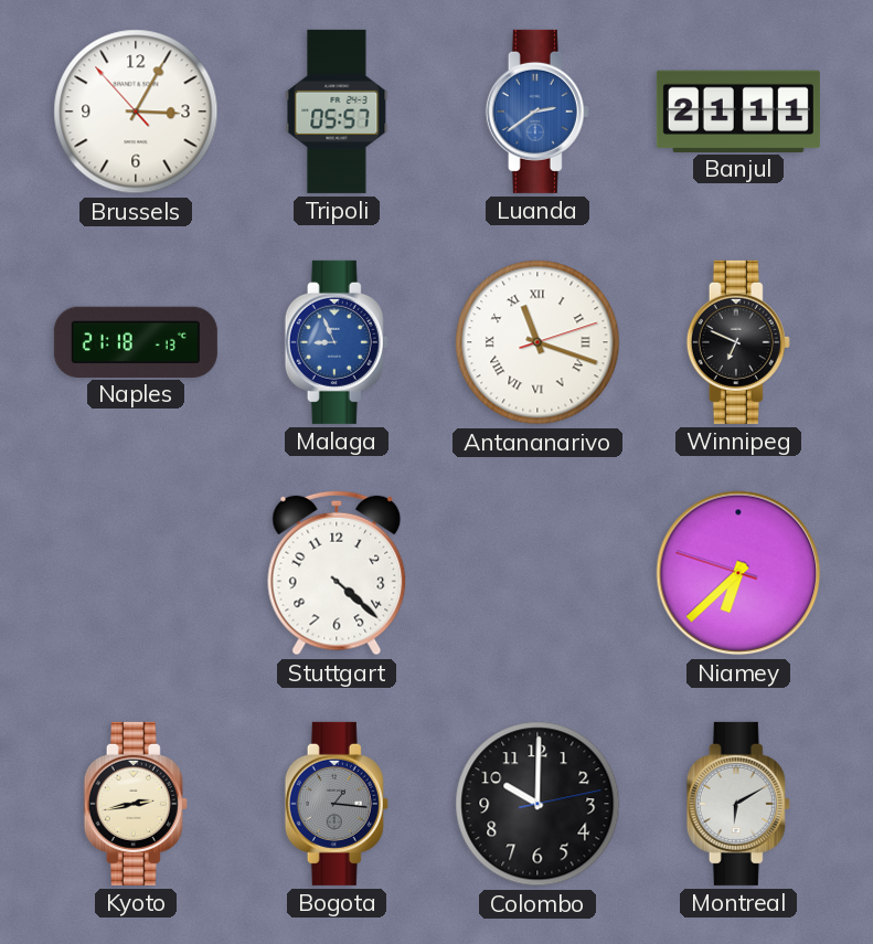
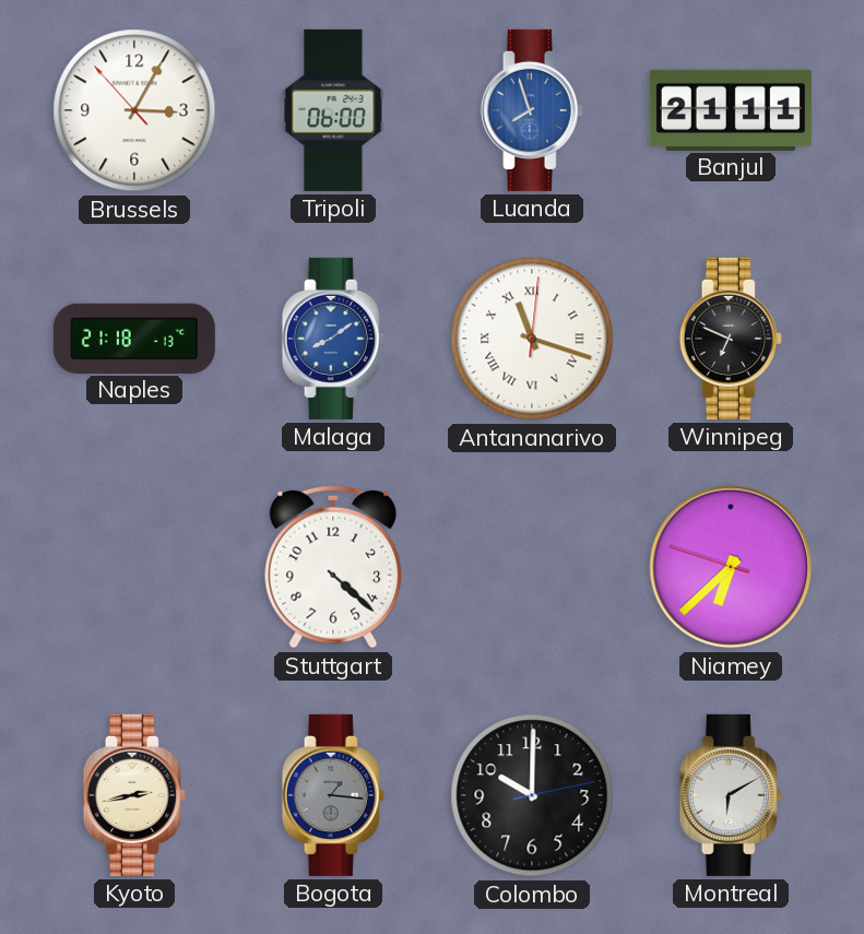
Tripoli: 05:57 -> 06:00 (333, 110)
Luanda: 2:39 -> 7:57 (532, 110)
Malaga: 8:56 -> 8:09 (333, 339)
Antananarivo: 11:18:12 -> 11:18:01 (532, 339)
